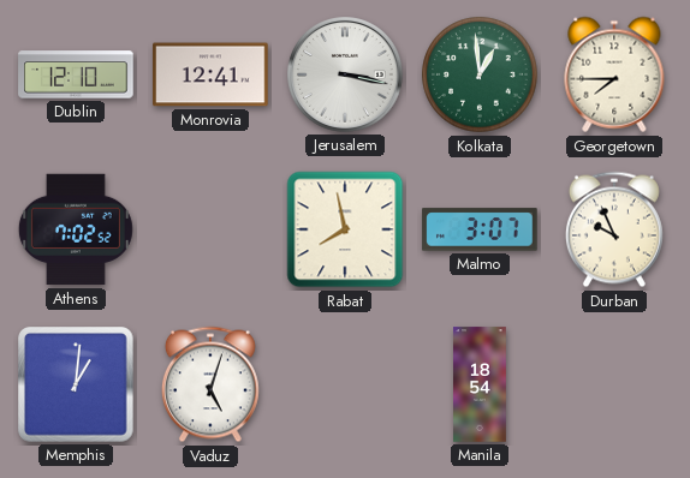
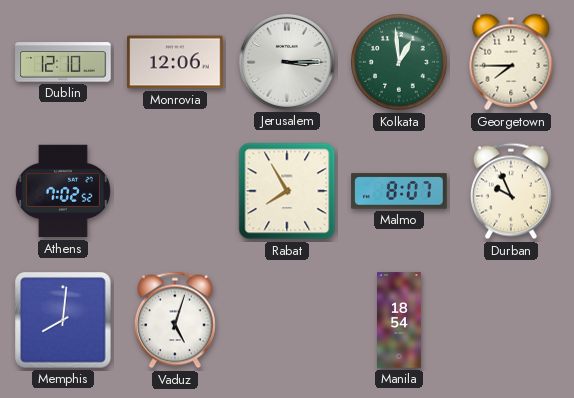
Monrovia: 12:41 -> 12:06 (175, 62)
Jerusalem: 3:17 -> 3:15 (288, 63)
Rabat: 7:58 -> 7:55 (287, 191)
Malmo: 3:07 -> 8:07 (399, 191)
Memphis: 1:01 -> 8:01 (63, 320)
